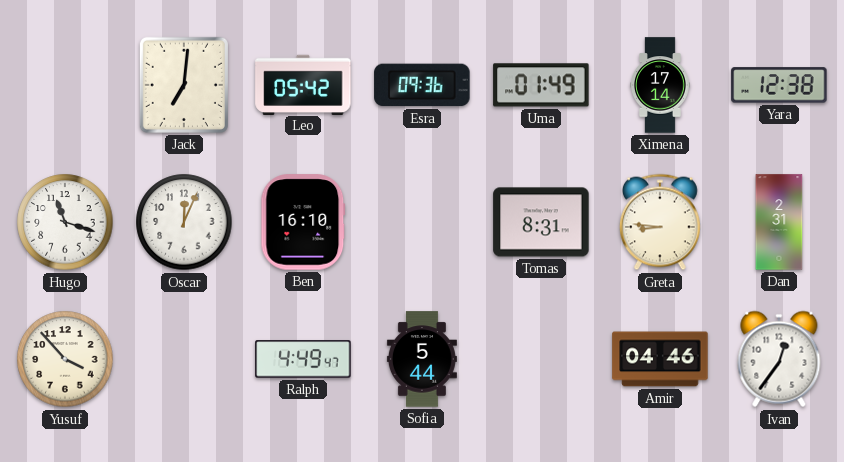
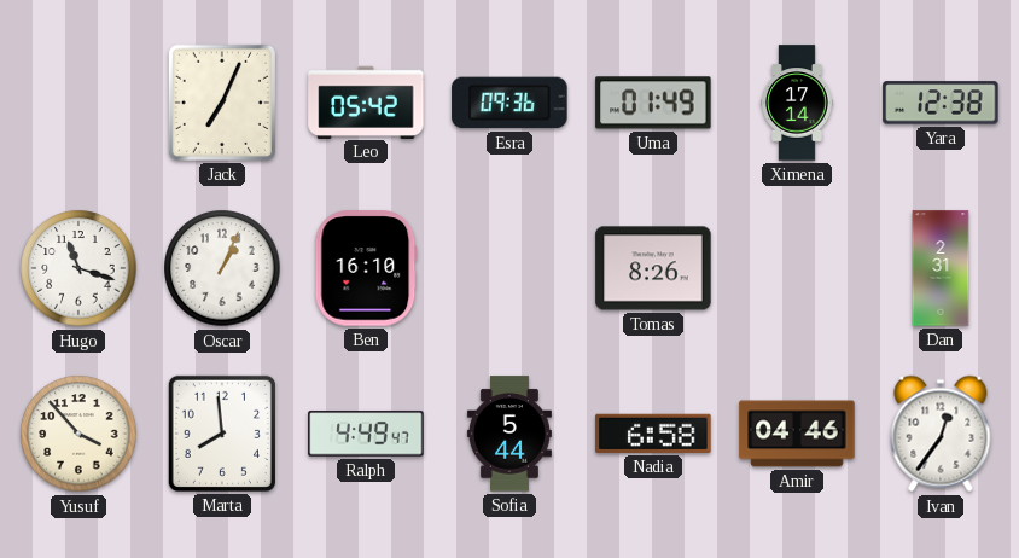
Jack: 7:01 -> 7:04 (222, 103)
Oscar: 12:04 -> 1:04 (222, 268)
Tomas: 8:31 -> 8:26 (653, 268)
Greta: 8:46 -> none (660, 222)
Marta: none -> 7:59 (222, 434)
Nadia: none -> 6:58 (653, 434)
